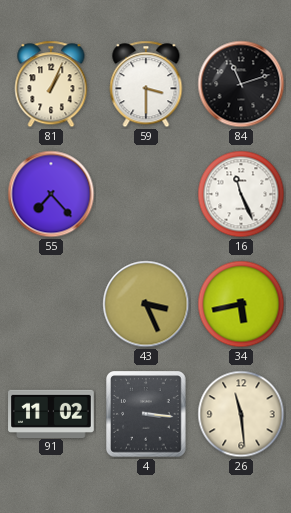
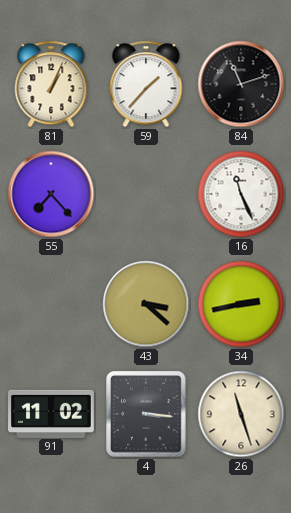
59: 3:30 -> 1:37 (146, 84)
43: 3:26 -> 3:22 (146, 304)
34: 5:43 -> 2:43 (241, 304)
26: 11:29 -> 11:27 (241, 414)
